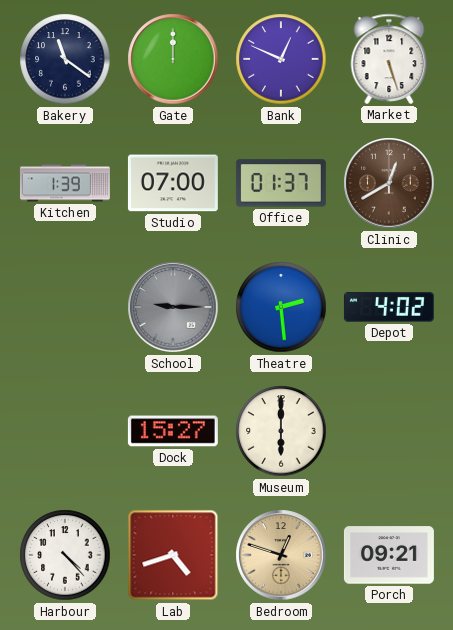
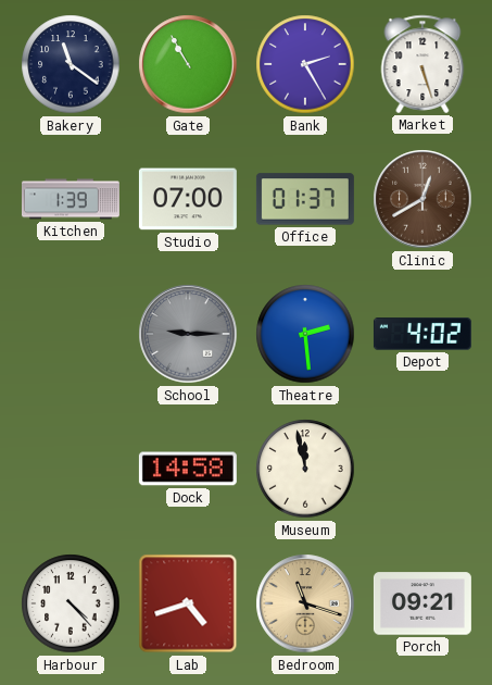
Gate: 12:00 -> 10:55 (188, 64)
Bank: 12:49 -> 2:25 (305, 64)
Dock: 15:27 -> 14:58 (188, 469)
Museum: 6:00 -> 11:58 (305, 469)
Bedroom: 12:48 -> 11:18 (305, 603)
